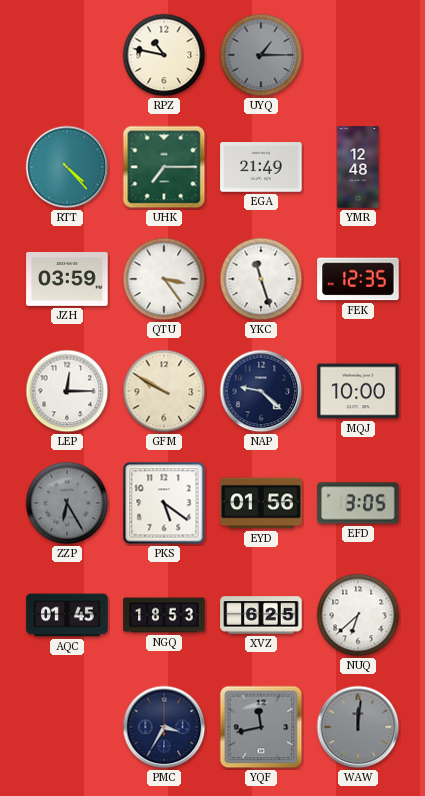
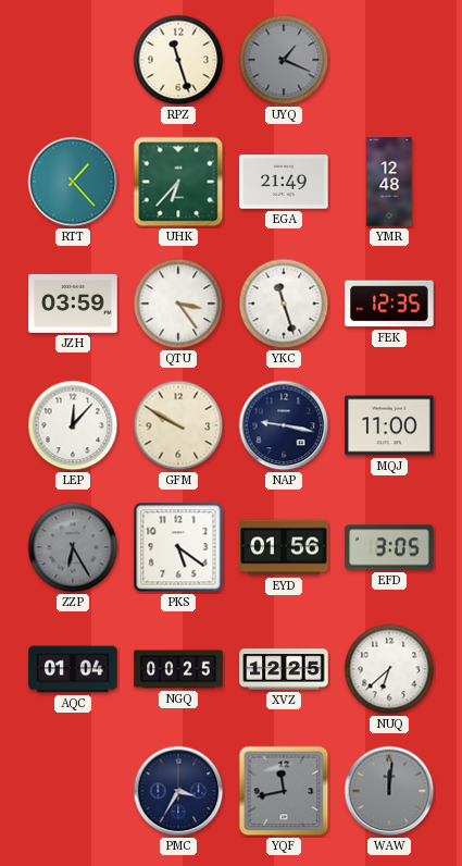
RPZ: 10:47 -> 11:27 (178, 60)
UYQ: 1:15 -> 1:19 (284, 60)
RTT: 4:23 -> 1:23 (73, 182)
UHK: 7:15 -> 6:37 (178, 182)
LEP: 12:15 -> 12:07 (73, 425)
NAP: 9:22 -> 9:17 (284, 425)
MQJ: 10:00 -> 11:00 (389, 425)
AQC: 01:45 -> 01:04 (73, 669)
NGQ: 18:53 -> 00:25 (178, 669)
XVZ: 6:25 -> 12:25 (284, 669)
